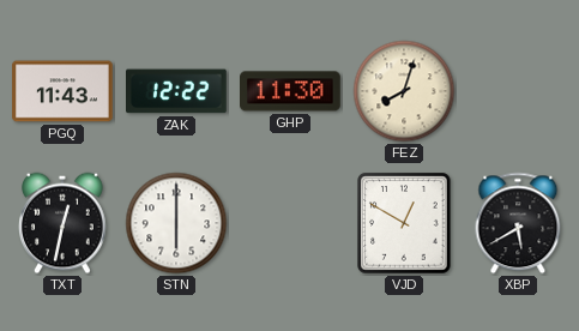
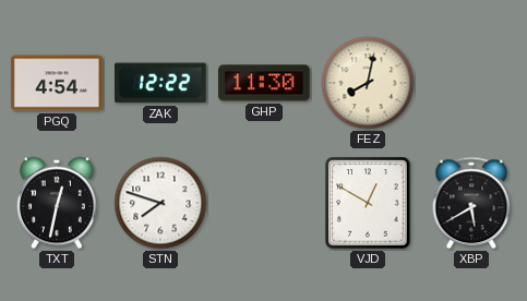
PGQ: 11:43 -> 4:54 (57, 83)
FEZ: 8:03 -> 8:02 (368, 83)
STN: 6:00 -> 7:48 (160, 203)
